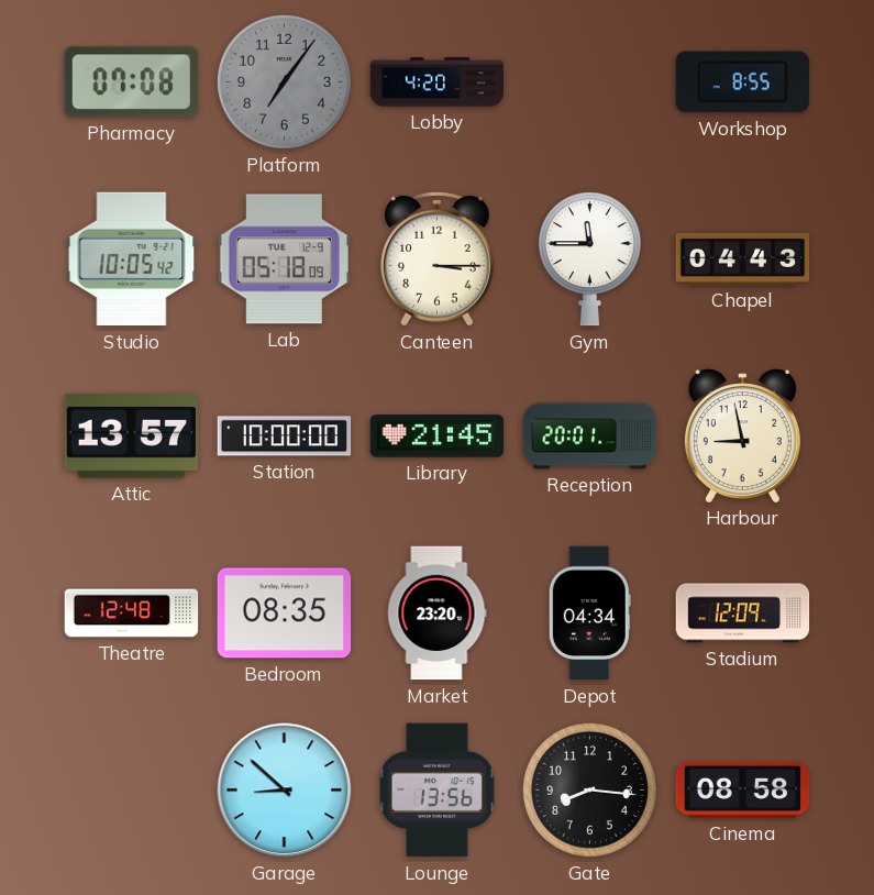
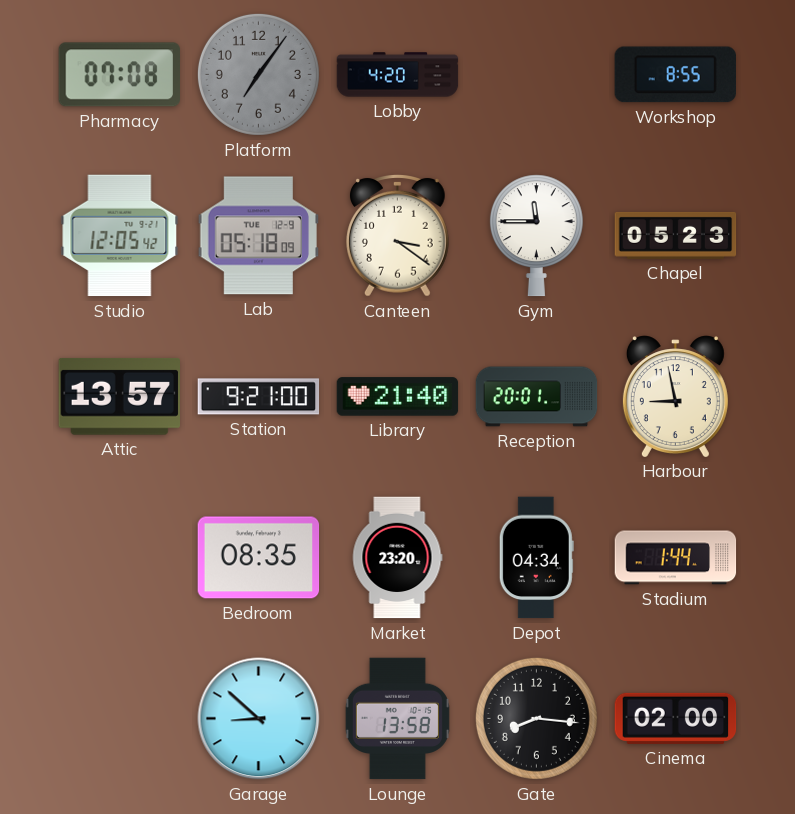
Studio: 10:05 -> 12:05 (120, 236)
Canteen: 3:15 -> 3:21 (398, 236)
Chapel: 04:43 -> 05:23 (676, 235)
Station: 10:00 -> 9:21 (259, 397)
Library: 21:45 -> 21:40 (398, 397)
Theatre: 12:48 -> none (132, 614)
Stadium: 12:09 -> 1:44 (676, 558)
Lounge: 13:56 -> 13:58 (397, 719)
Cinema: 08:58 -> 02:00 (676, 718)
